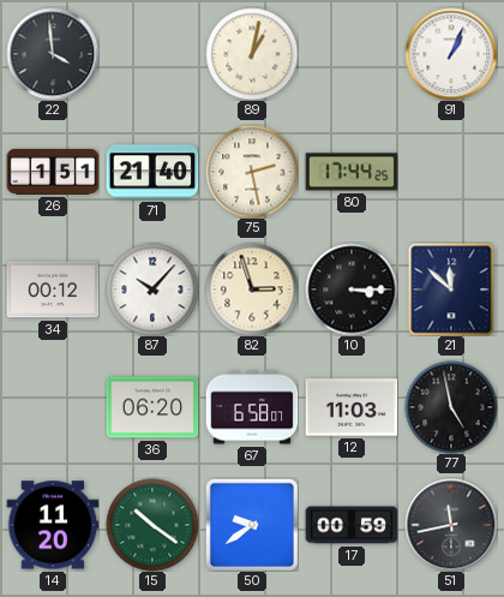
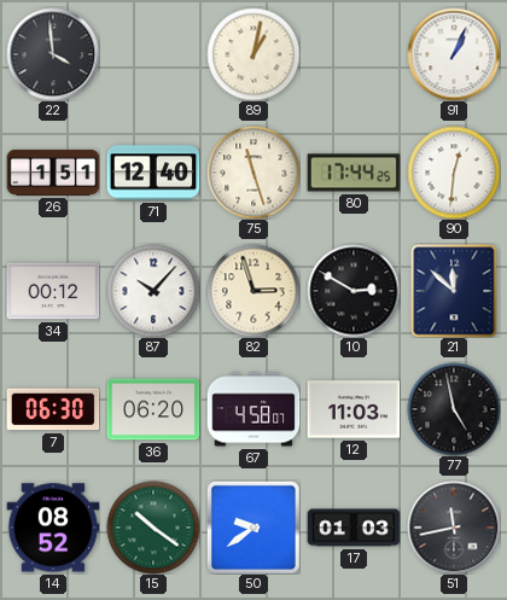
71: 21:40 -> 12:40 (153, 173)
75: 2:28 -> 11:27 (253, 173)
90: none -> 12:31 (454, 173)
10: 3:15 -> 2:50 (354, 291)
7: none -> 06:30 (53, 409)
67: 6:58 -> 4:58 (253, 409)
14: 11:20 -> 08:52 (53, 528)
17: 00:59 -> 01:03 (354, 528)
